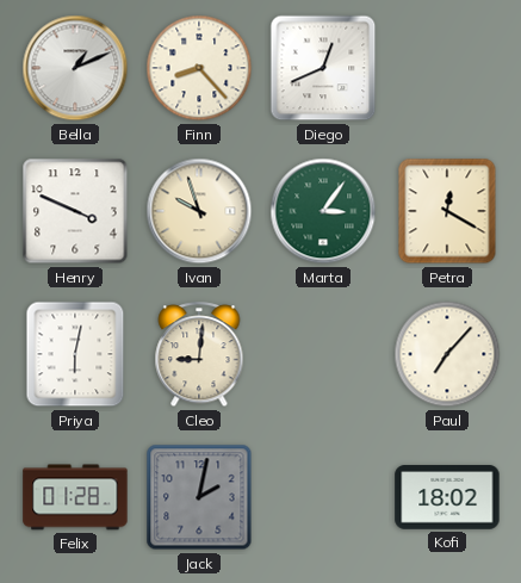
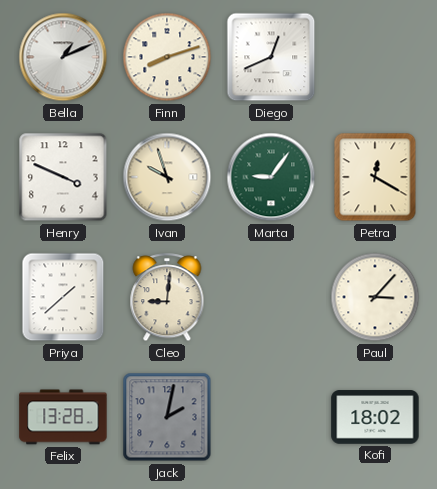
Finn: 8:23 -> 8:12 (167, 57)
Marta: 3:06 -> 9:06 (271, 177)
Priya: 6:02 -> 1:38 (63, 297)
Paul: 7:07 -> 3:07 (375, 297)
Felix: 01:28 -> 13:28 (63, 417)
